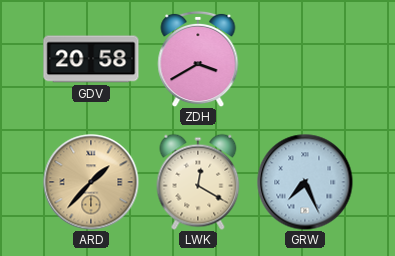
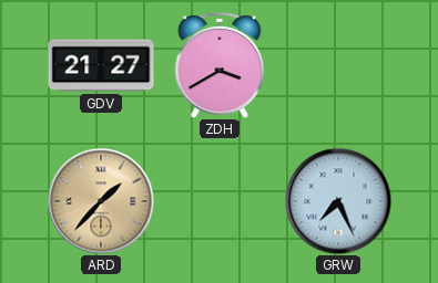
GDV: 20:58 -> 21:27 (101, 65)
LWK: 12:20 -> none (198, 182)
